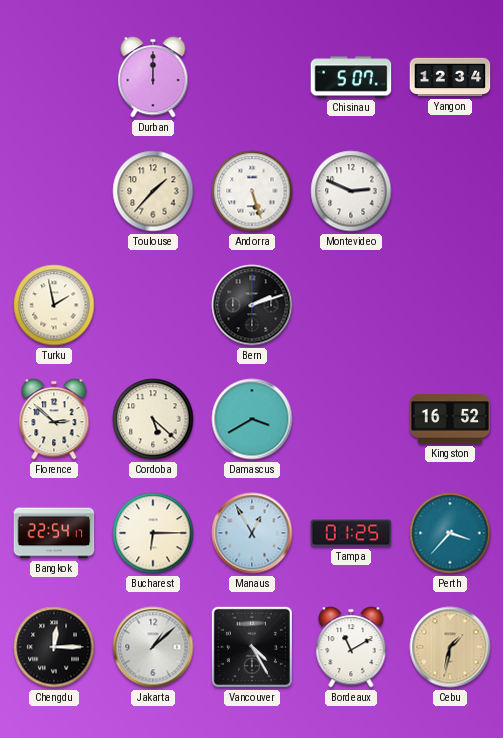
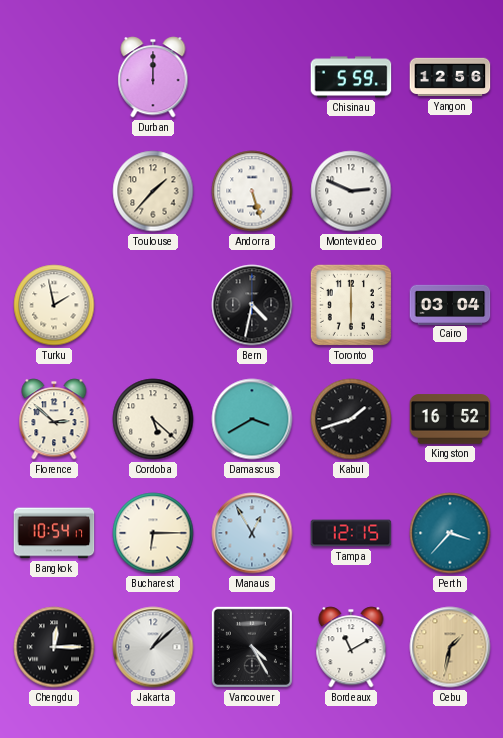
Chisinau: 5:07 -> 5:59 (351, 77)
Yangon: 12:34 -> 12:56 (450, 77)
Bern: 2:12 -> 4:32 (252, 305)
Toronto: none -> 6:00 (351, 305)
Cairo: none -> 03:04 (450, 304)
Kabul: none -> 1:42 (351, 419)
Bangkok: 22:54 -> 10:54 (54, 533)
Tampa: 01:25 -> 12:15 (351, 533)
